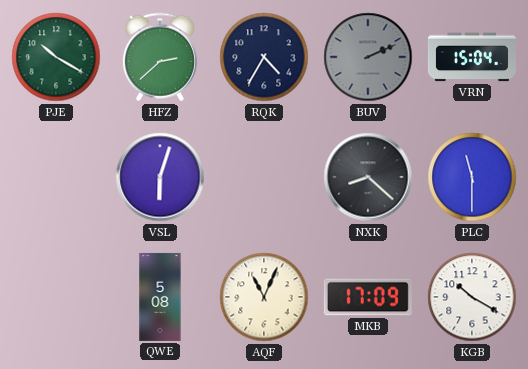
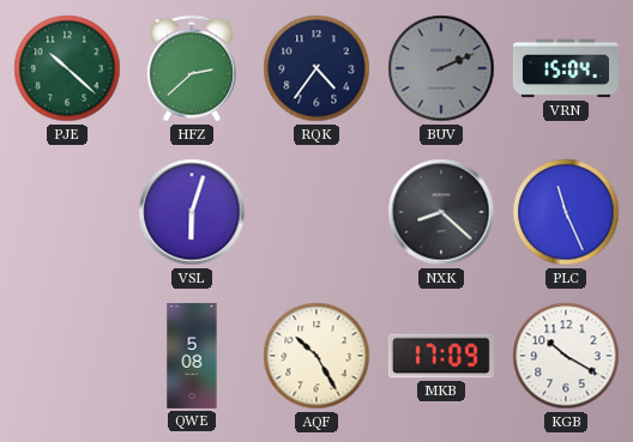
PJE: 10:20 -> 10:22 (67, 68)
RQK: 4:35 -> 4:36 (316, 68)
PLC: 11:30 -> 11:26 (566, 212)
AQF: 11:04 -> 10:25 (316, 356)
